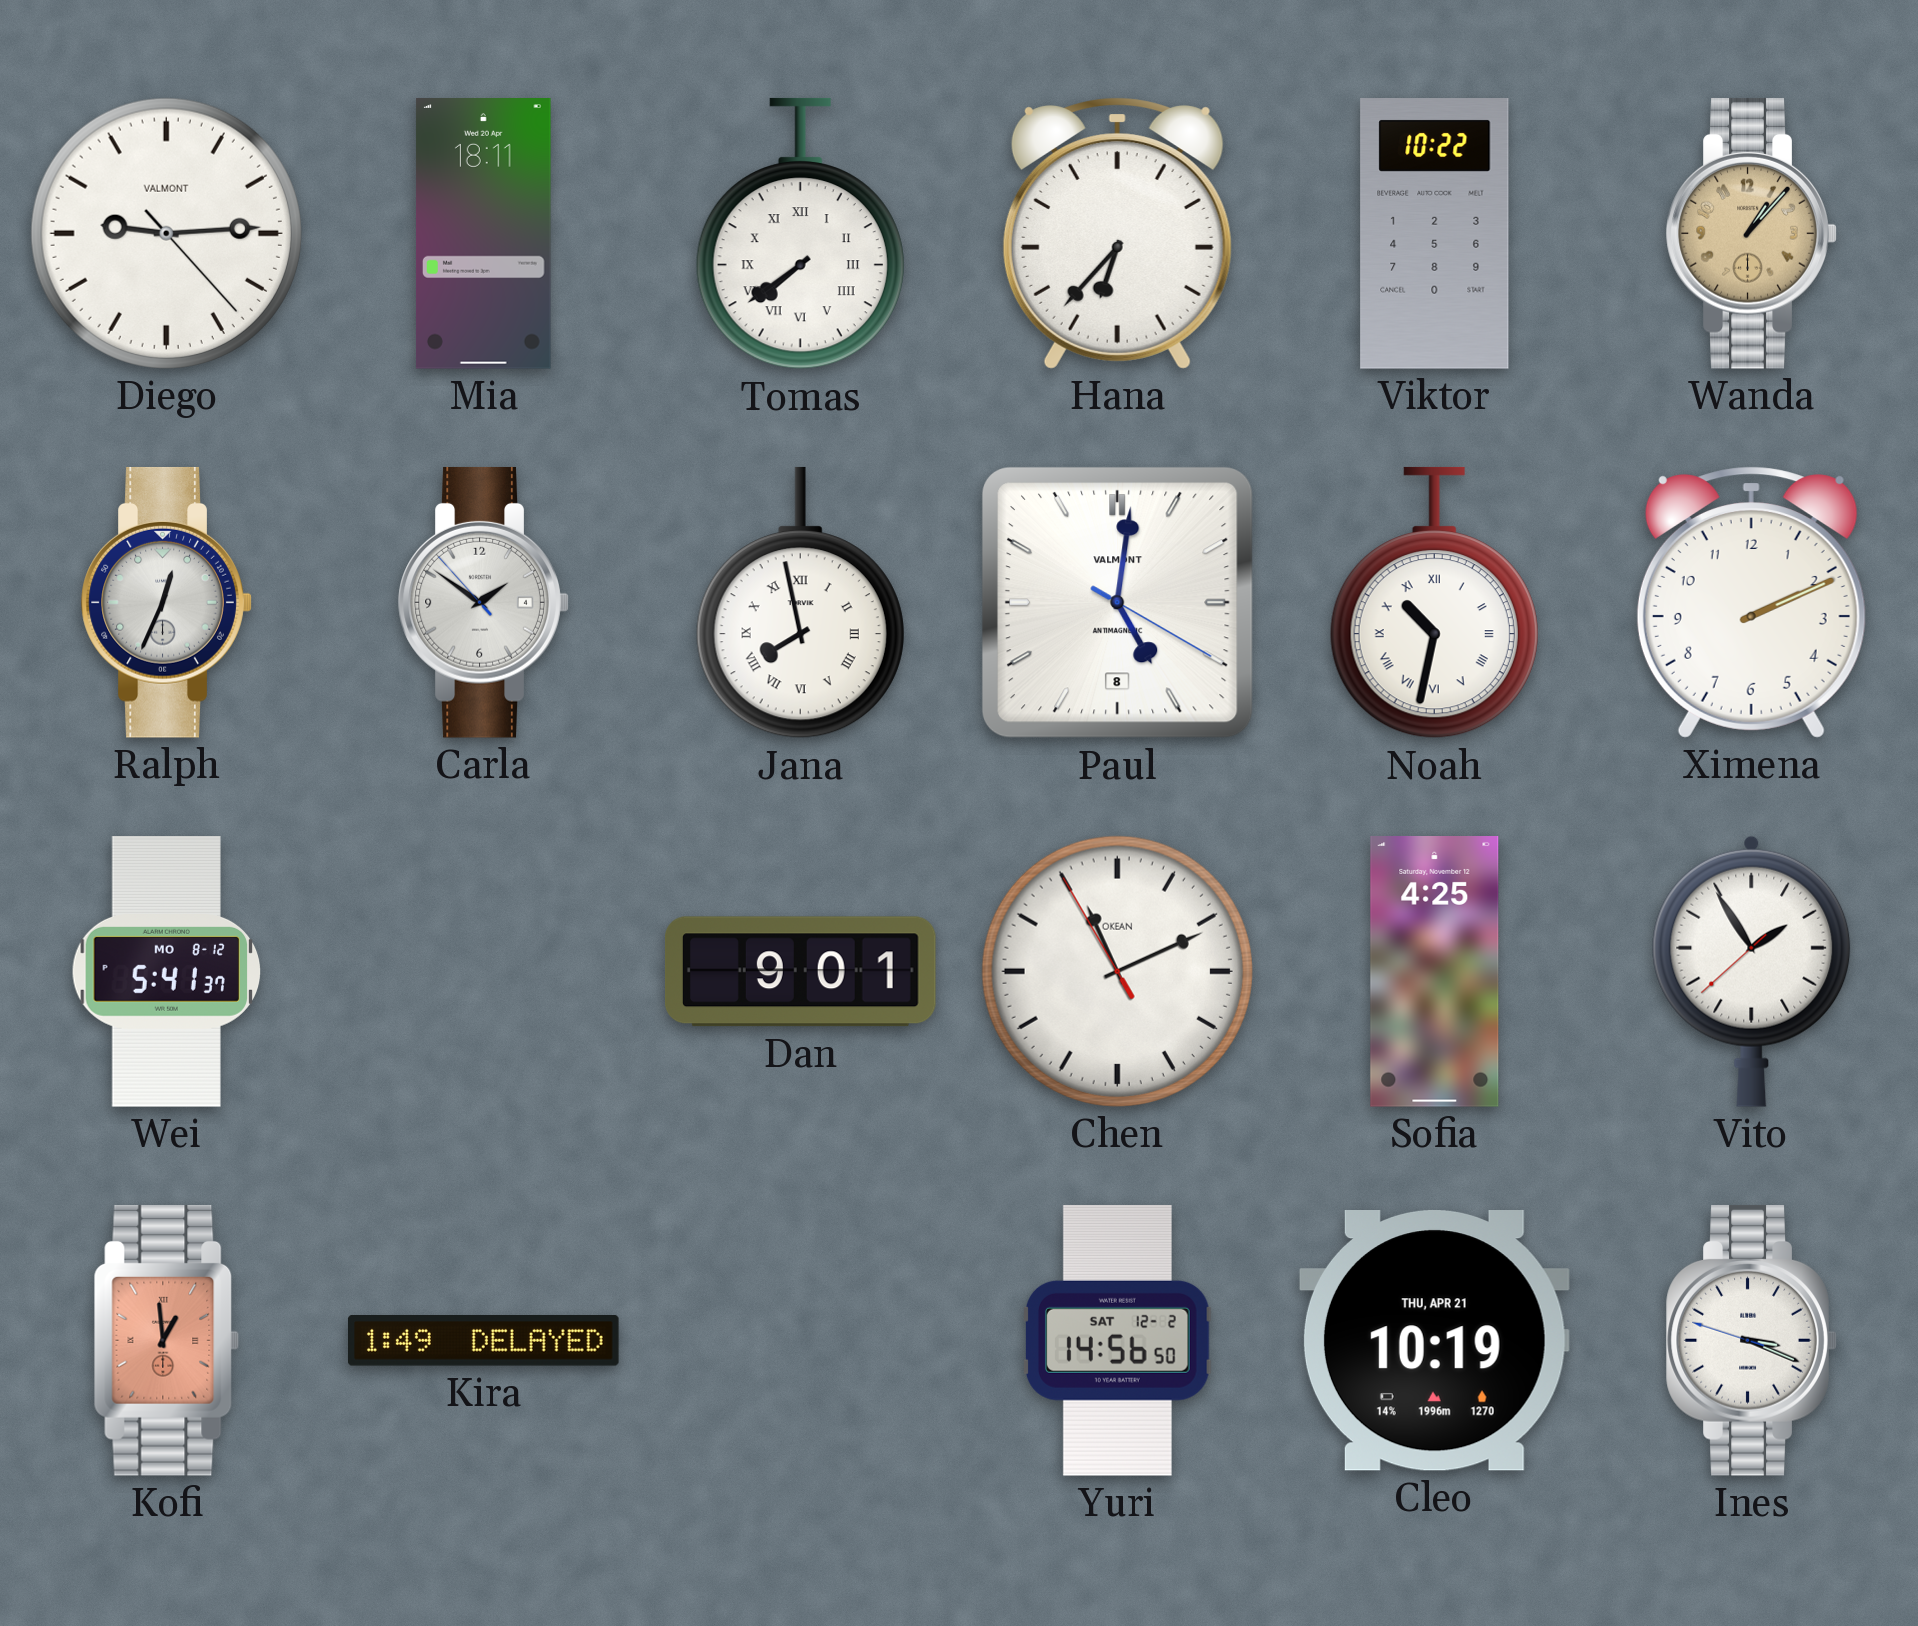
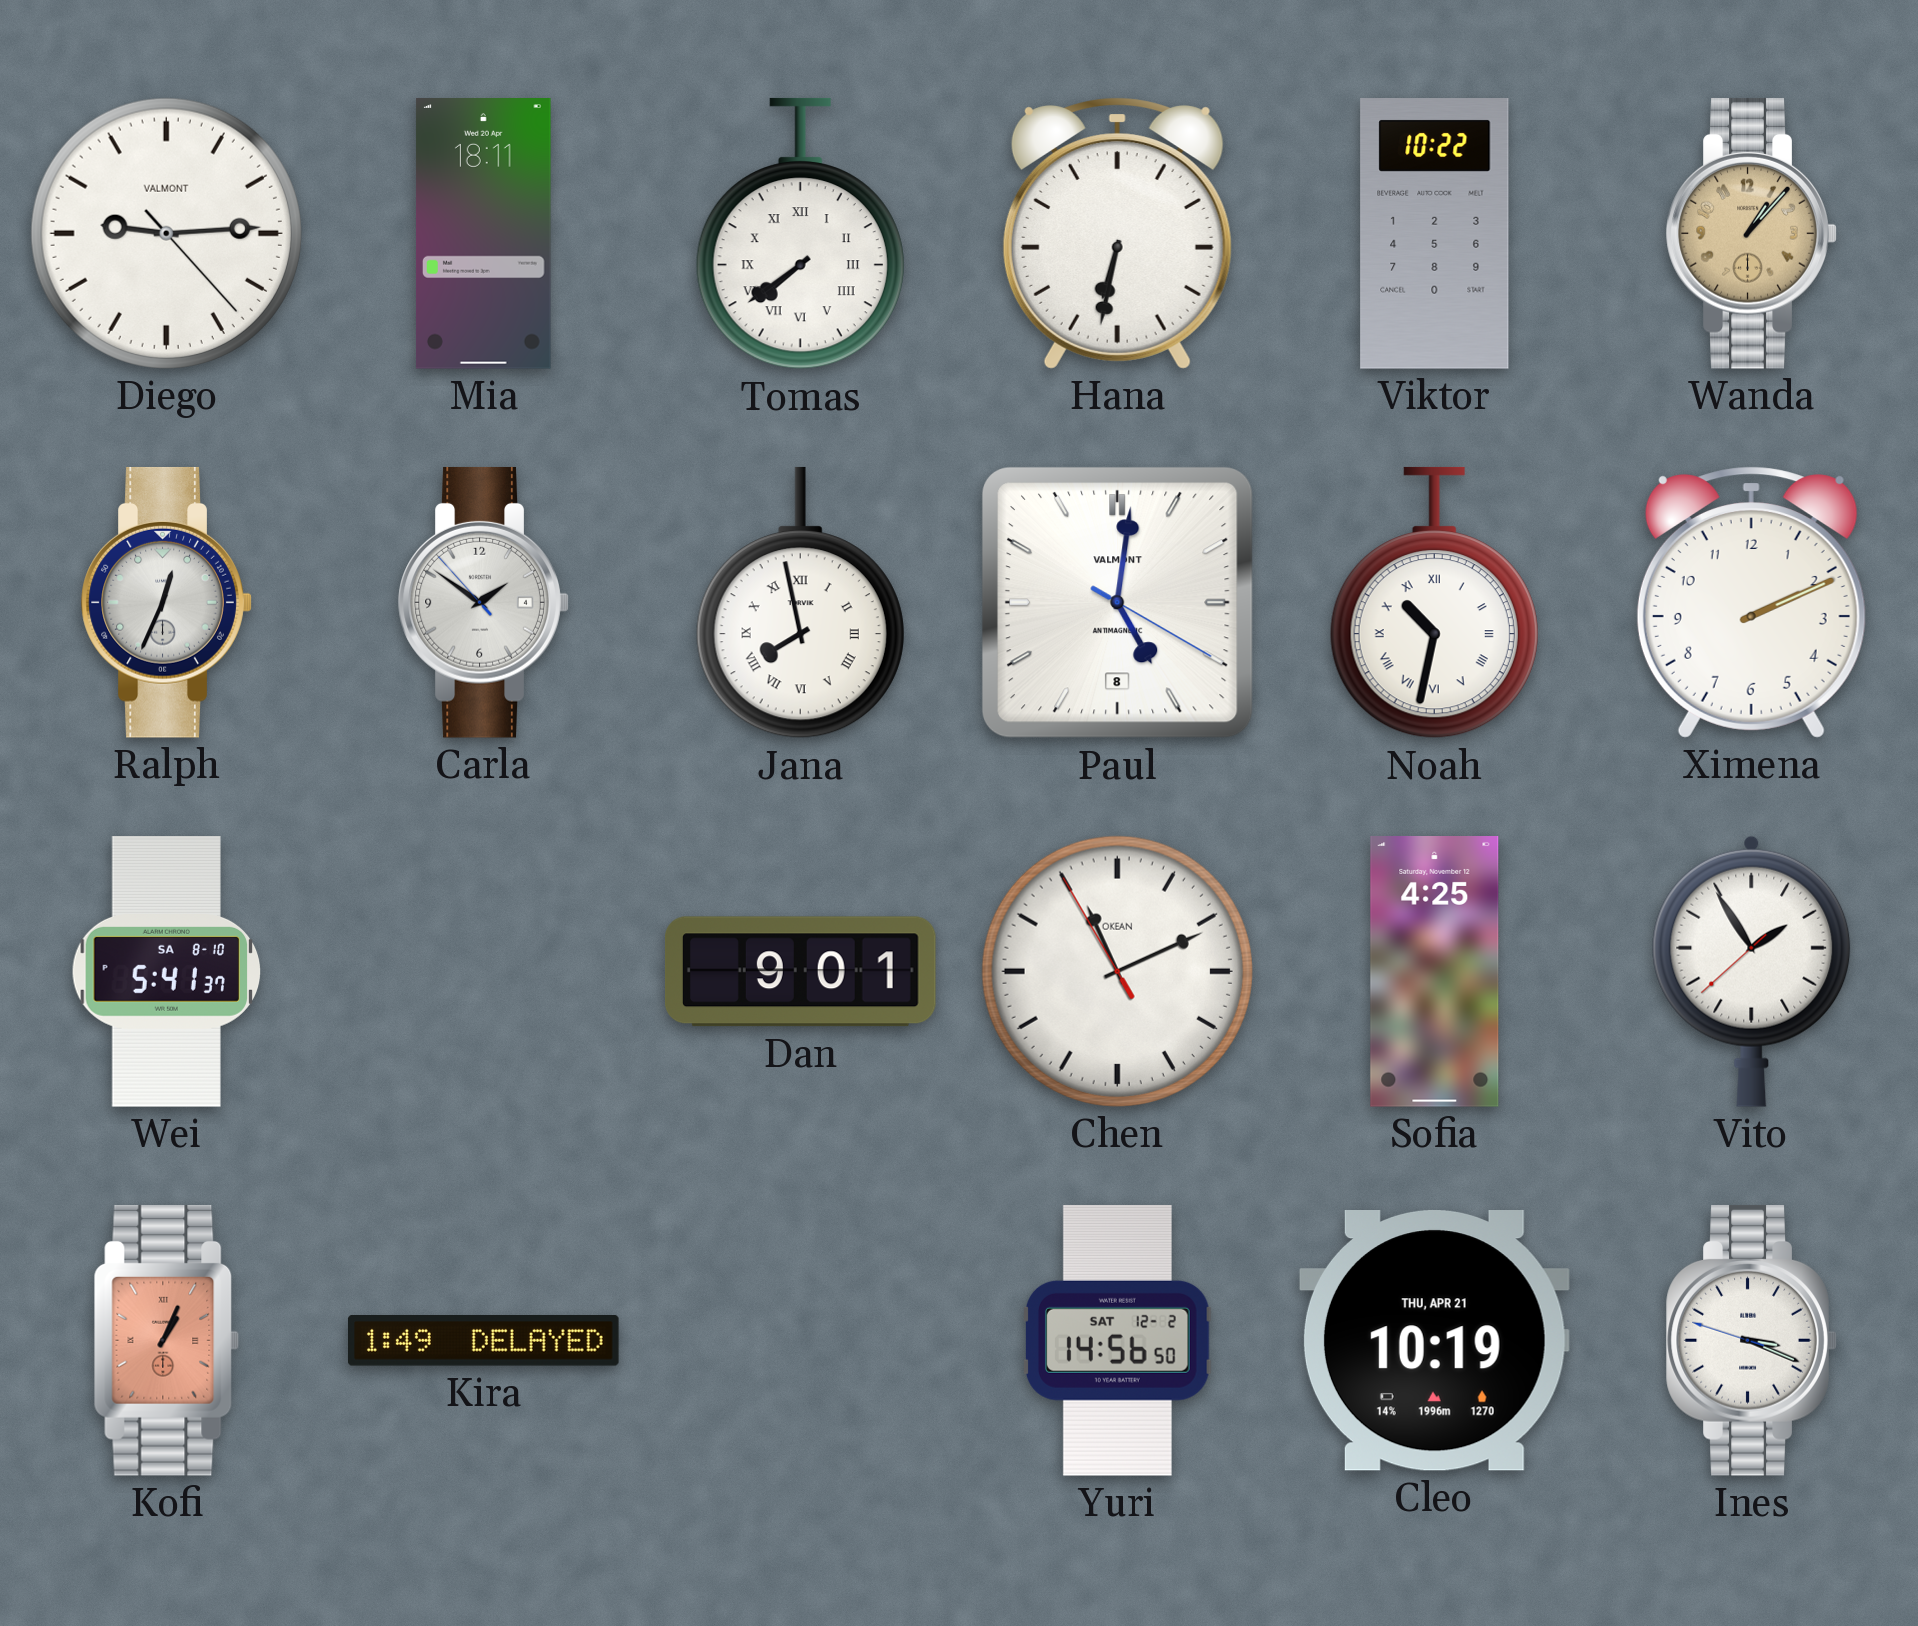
Hana: 6:37 -> 6:32 (1117, 233)
Wei date: MO 8-12 -> SA 8-10 (167, 972)
Kofi: 12:59 -> 1:04 (167, 1340)
